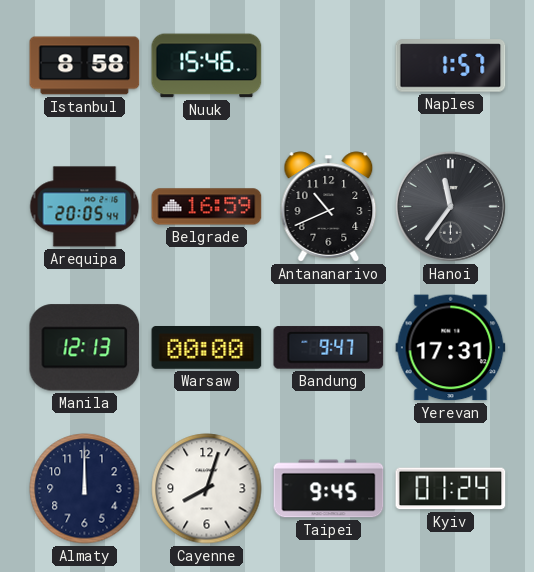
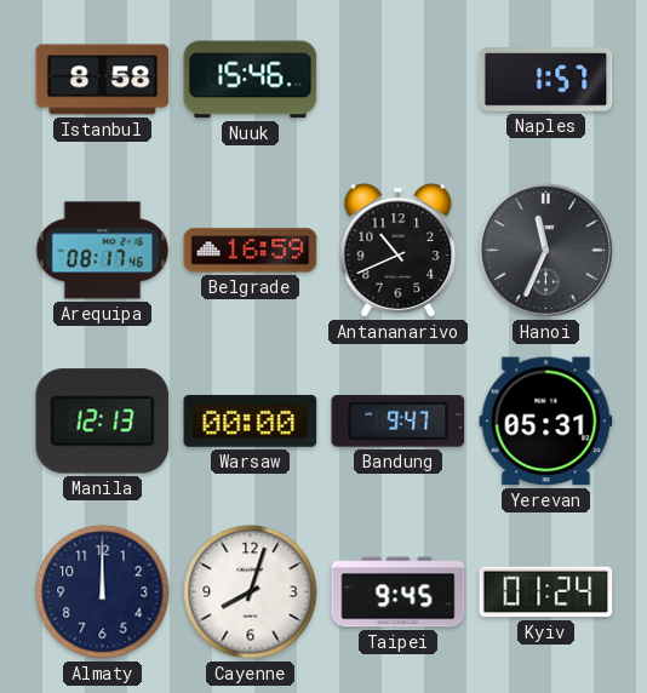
Arequipa: 20:05 -> 08:17 (103, 251)
Hanoi: 11:36 -> 11:34 (545, 250)
Yerevan: 17:31 -> 05:31 (546, 422)
